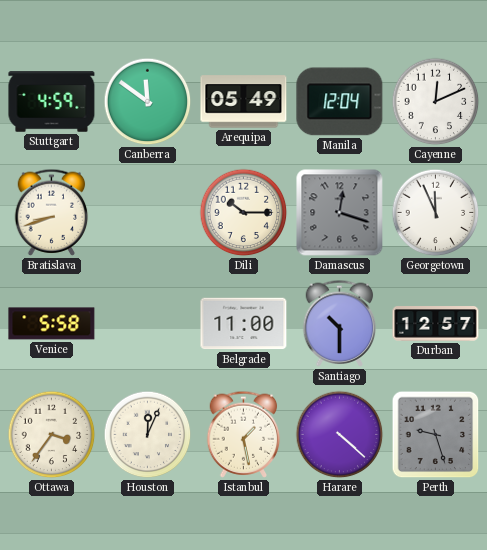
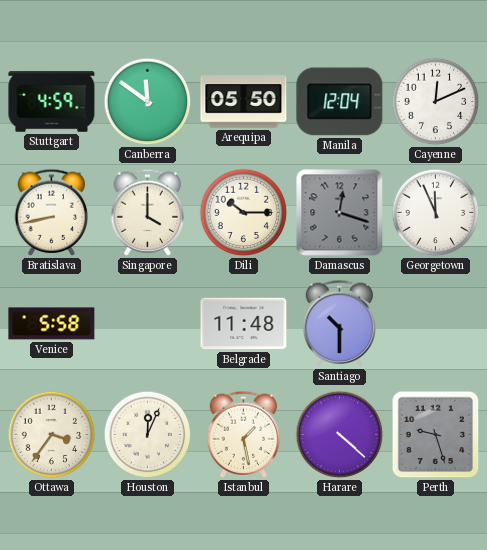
Arequipa: 05:49 -> 05:50 (244, 102)
Bratislava: 8:42 -> 8:43 (52, 212)
Singapore: none -> 4:00 (148, 212)
Belgrade: 11:00 -> 11:48 (244, 324)
Durban: 12:57 -> none (436, 324)
